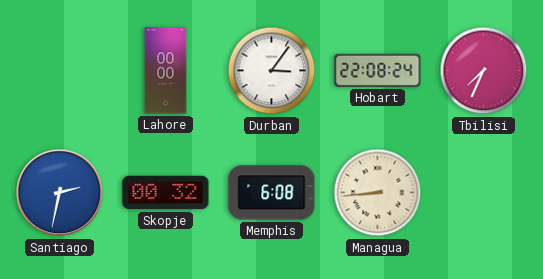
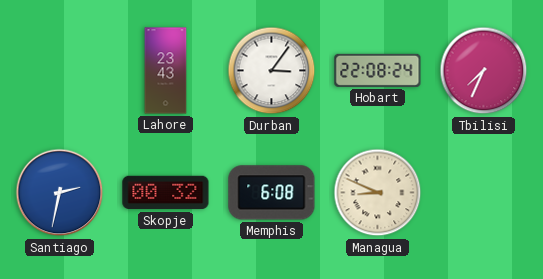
Lahore: 00:00 -> 23:43 (166, 71)
Managua: 8:44 -> 8:49 (378, 193)
